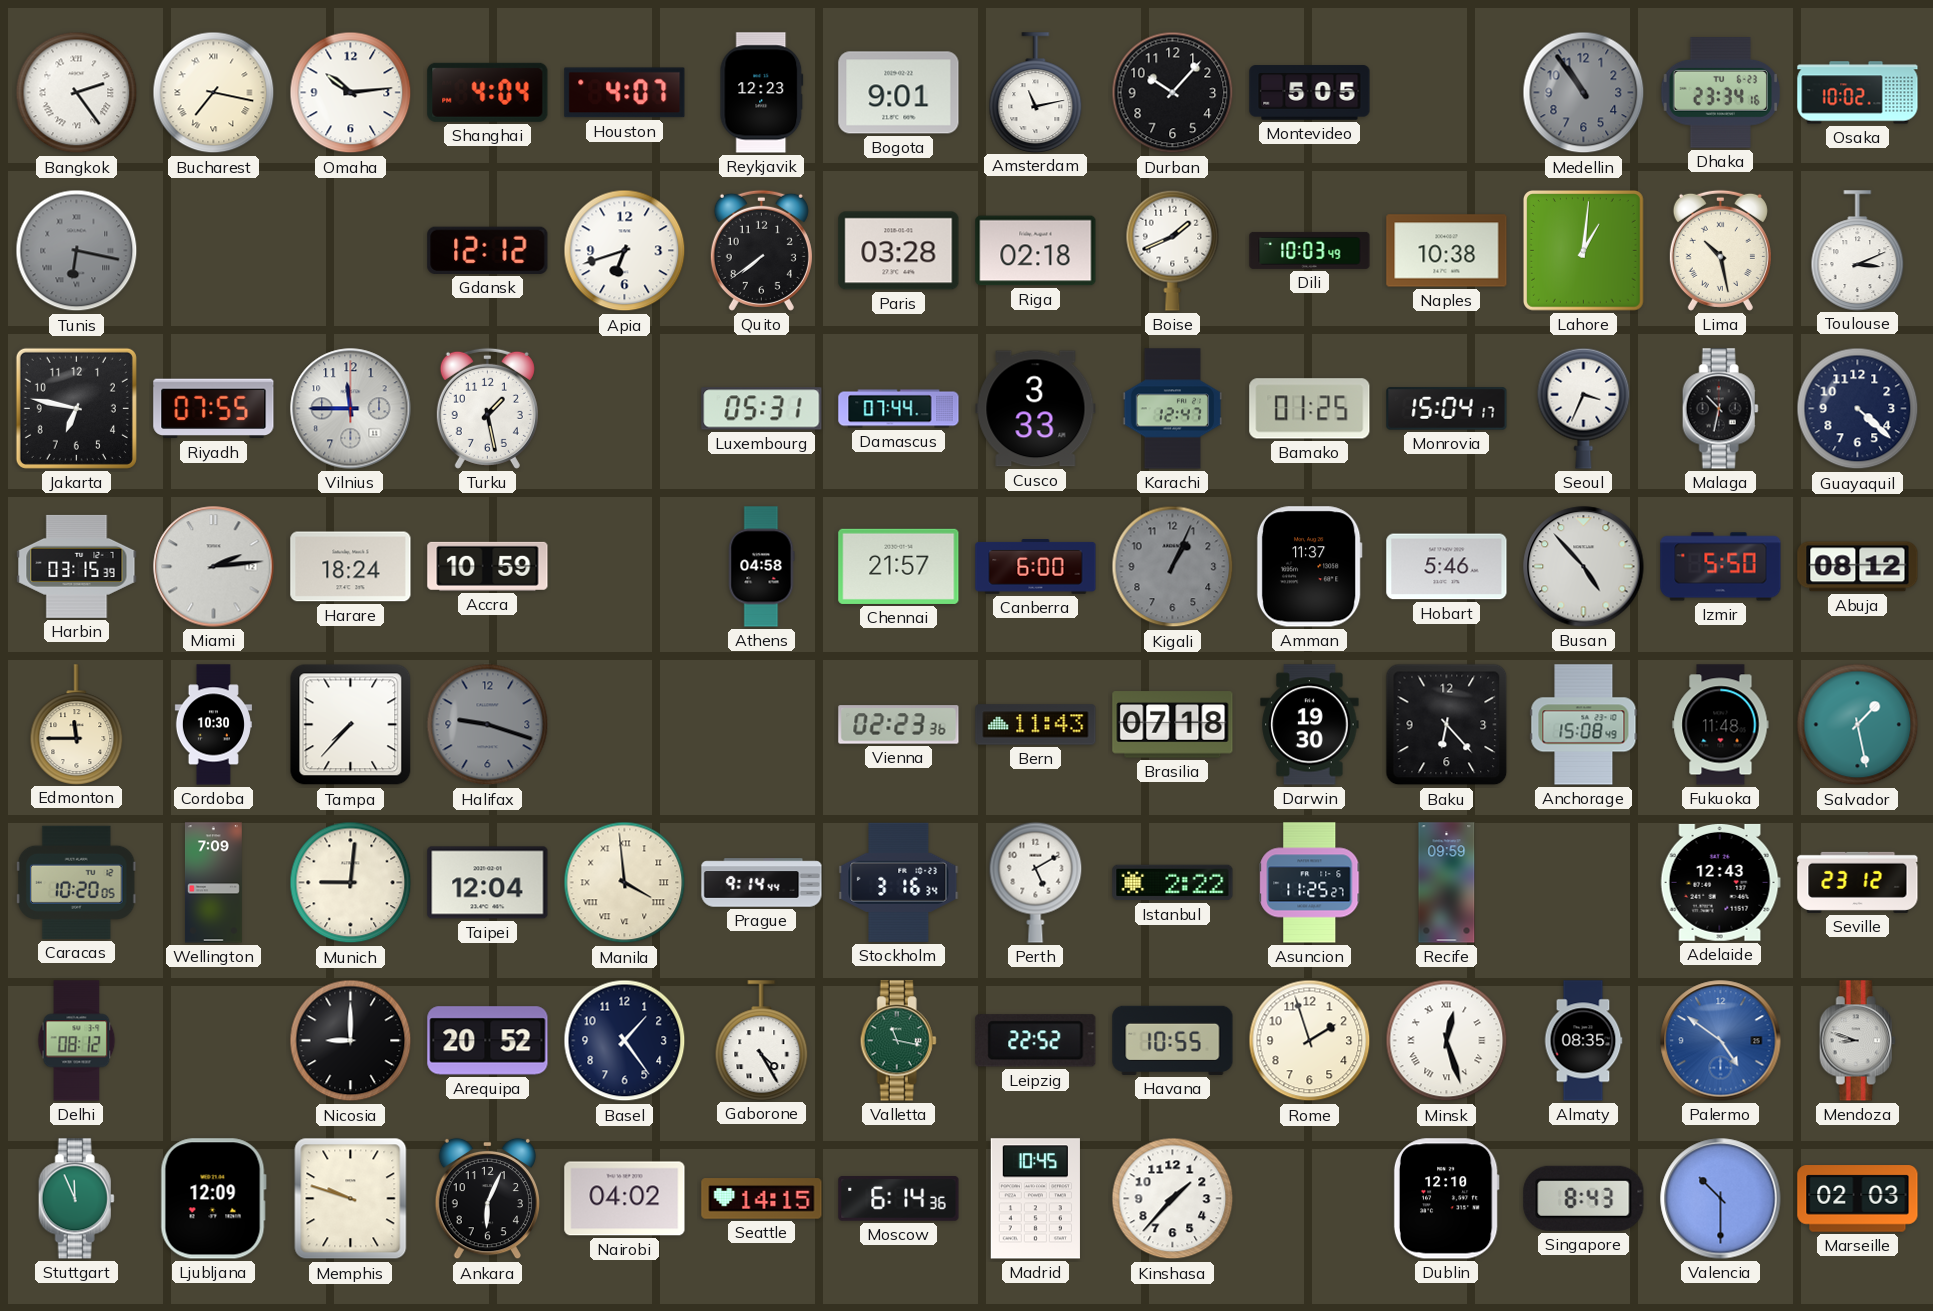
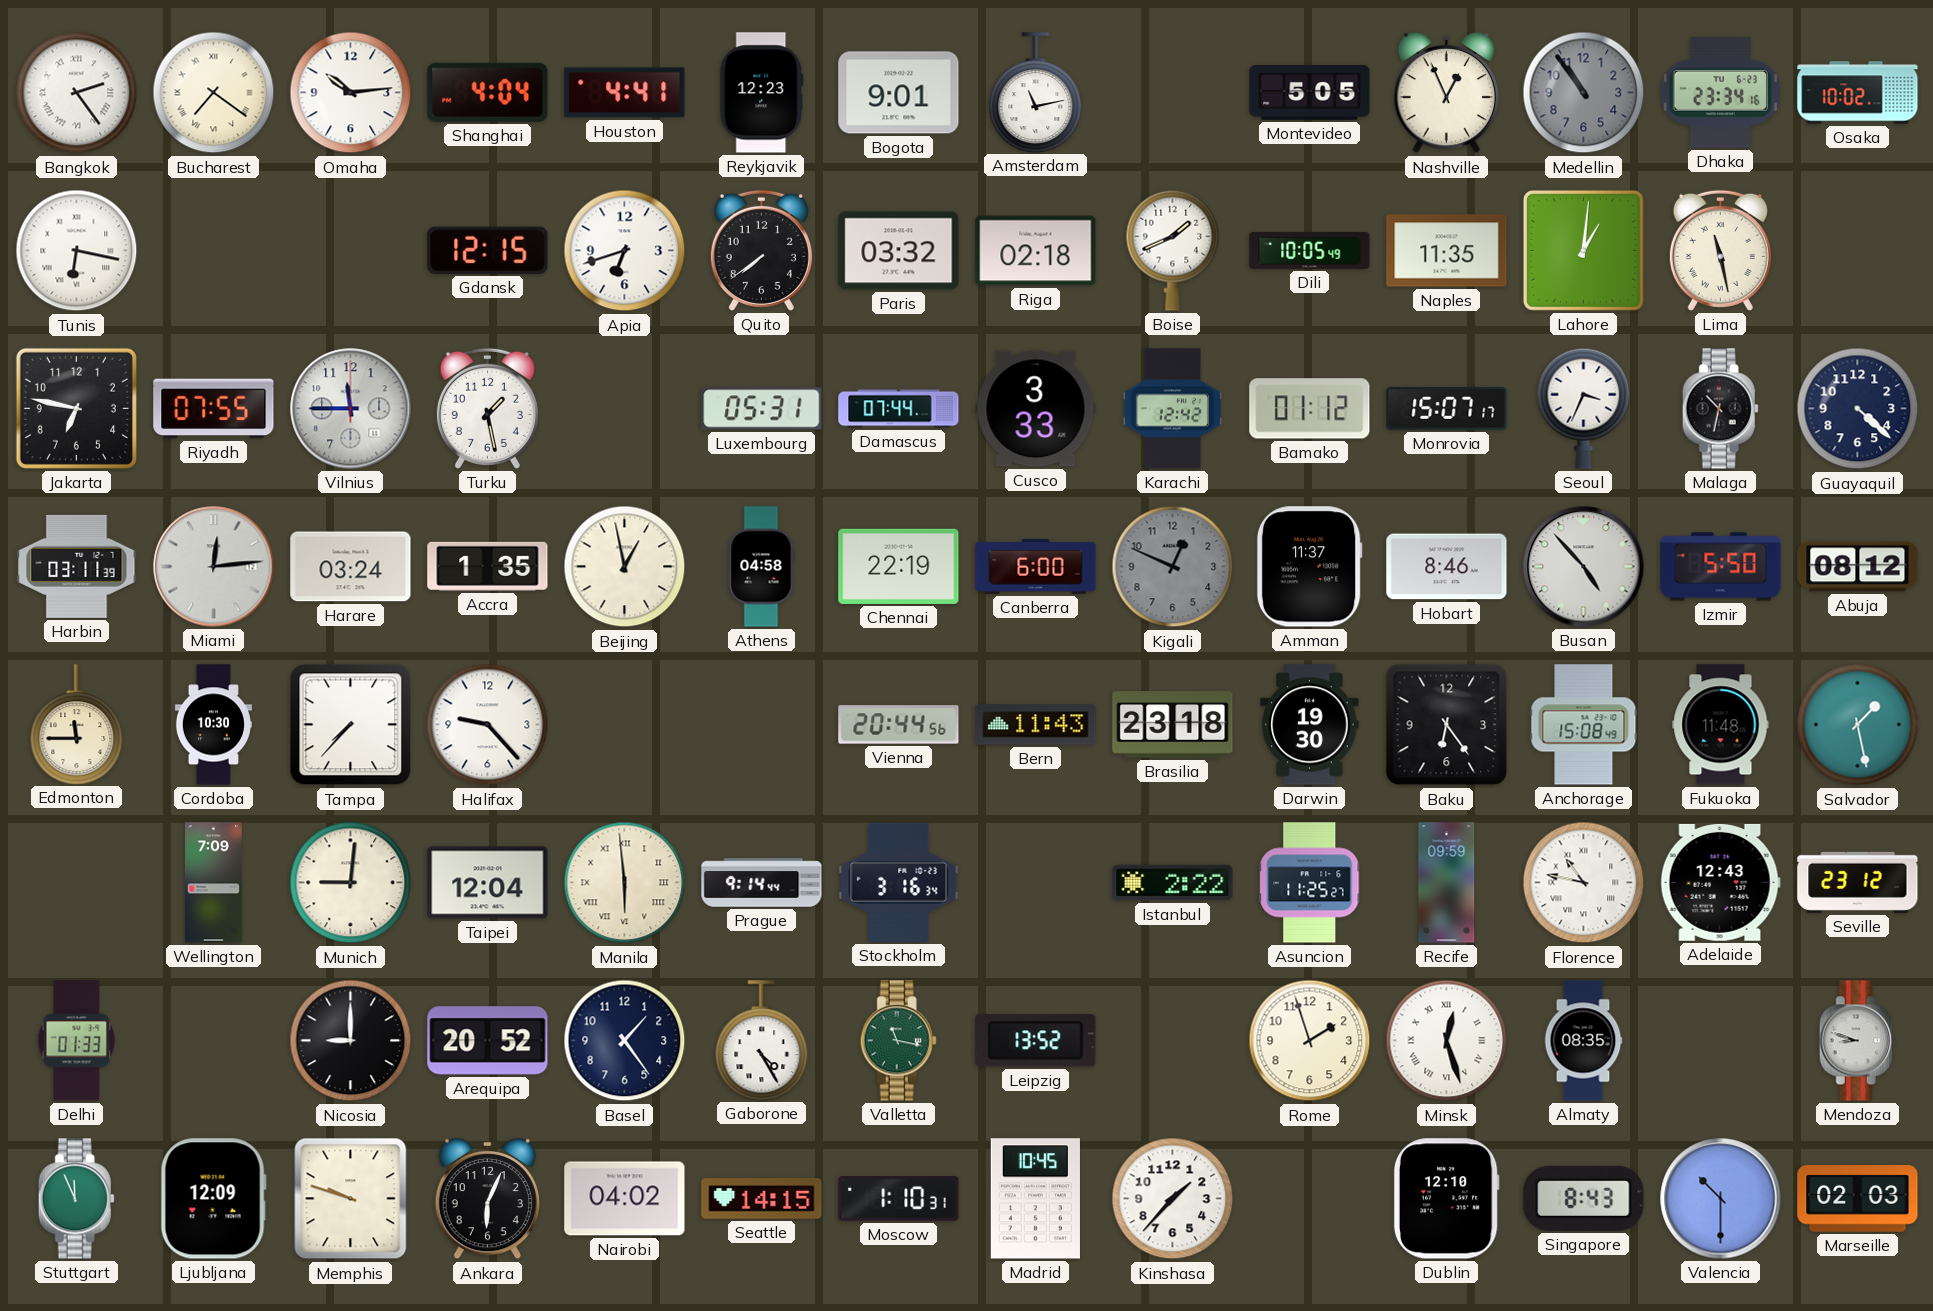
Bucharest: 7:17 -> 7:21 (214, 93)
Houston: 4:07 -> 4:41 (625, 93)
Durban: 10:07 -> none (1173, 93)
Nashville: none -> 12:56 (1446, 93)
Tunis dial: grey -> white (77, 251)
Gdansk: 12:12 -> 12:15 (488, 250)
Paris: 03:28 -> 03:32 (899, 251)
Dili: 10:03 -> 10:05 (1310, 250)
Naples: 10:38 -> 11:35 (1447, 251)
Lima: 10:28 -> 11:28 (1720, 250)
Toulouse: 3:11 -> none (1858, 250)
Karachi: 12:47 -> 12:42 (1173, 409)
Bamako: 01:25 -> 01:12 (1310, 409)
Monrovia: 15:04 -> 15:07 (1447, 409)
Harbin: 03:15 -> 03:11 (77, 566)
Miami: 2:14 -> 12:14 (214, 567)
Harare: 18:24 -> 03:24 (351, 567)
Accra: 10:59 -> 1:35 (488, 566)
Beijing: none -> 12:58 (625, 567)
Chennai: 21:57 -> 22:19 (899, 566)
Kigali: 1:04 -> 12:49 (1173, 567)
Hobart: 5:46 -> 8:46 (1447, 567)
Halifax: 9:18 -> 9:23 (488, 725)
Halifax dial: grey -> white (488, 725)
Vienna: 02:23 -> 20:44 (899, 725)
Brasilia: 07:18 -> 23:18 (1173, 725)
Baku: 6:23 -> 6:24 (1447, 725)
Caracas: 10:20 -> none (76, 882)
Manila: 3:59 -> 5:59 (625, 883)
Perth: 5:10 -> none (1036, 882)
Florence: none -> 10:47 (1584, 883)
Delhi: 08:12 -> 01:33 (77, 1041)
Leipzig: 22:52 -> 13:52 (1036, 1041)
Havana: 10:55 -> none (1173, 1040)
Palermo: 4:51 -> none (1721, 1041)
Moscow: 6:14 -> 1:10 (899, 1199)
